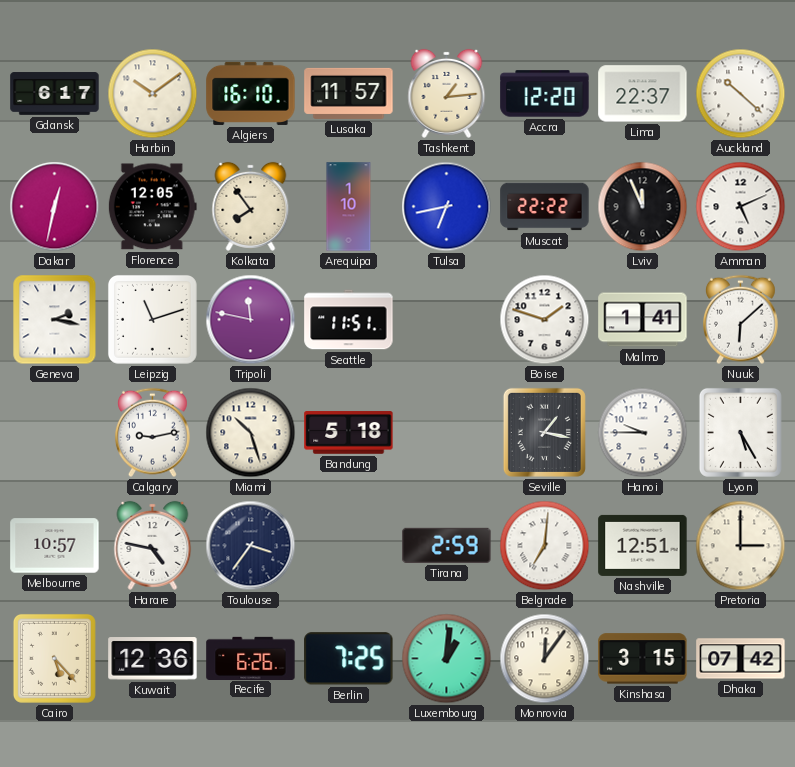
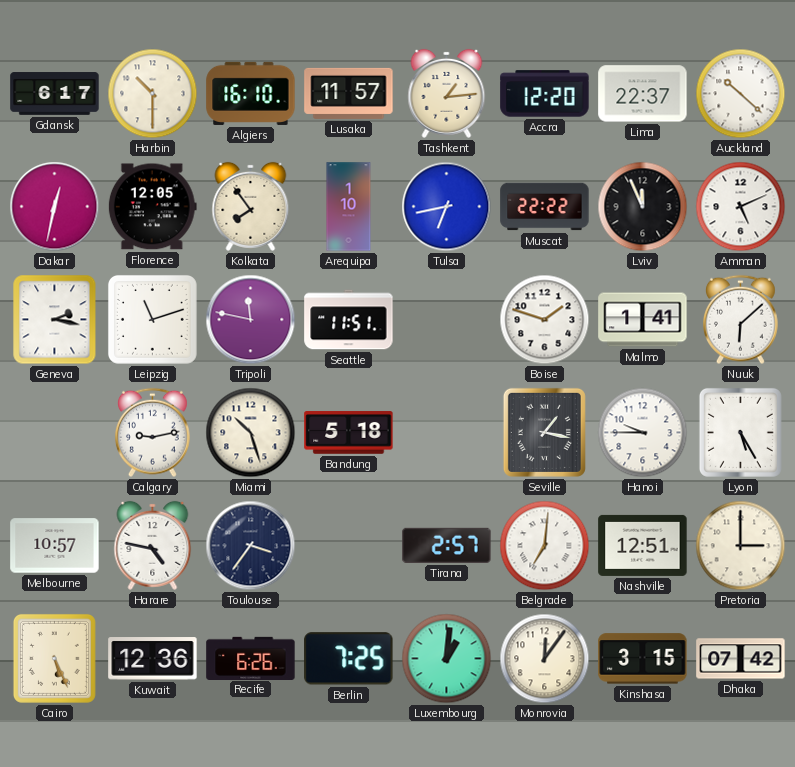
Harbin: 10:09 -> 10:30 (153, 94)
Tirana: 2:59 -> 2:57 (447, 545)
Cairo: 5:23 -> 5:26 (54, 658)
